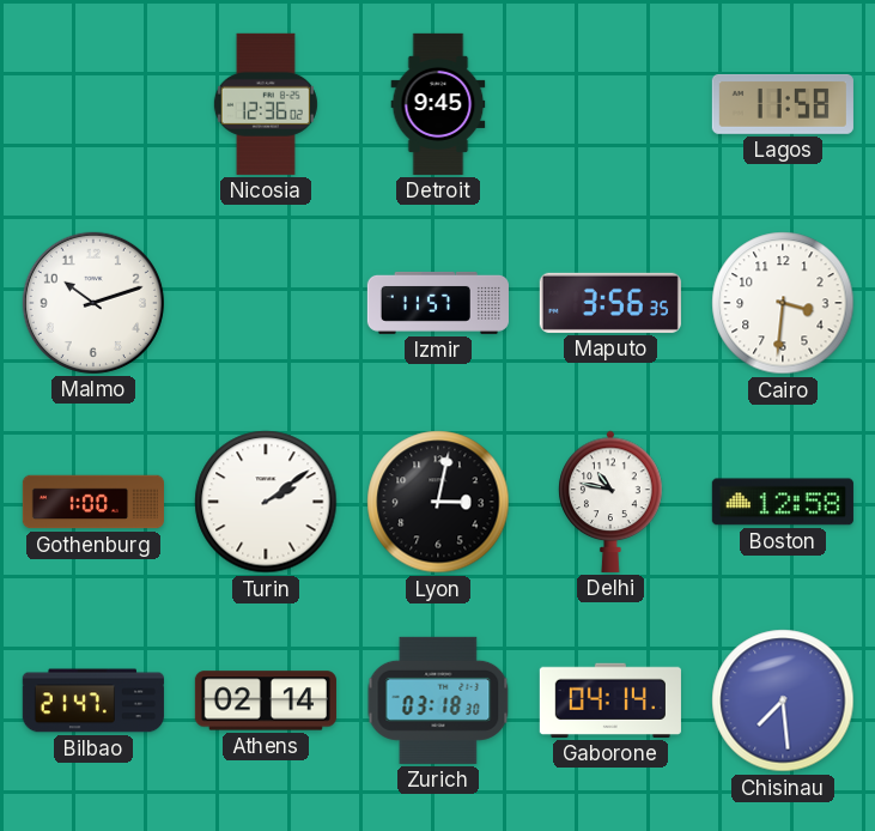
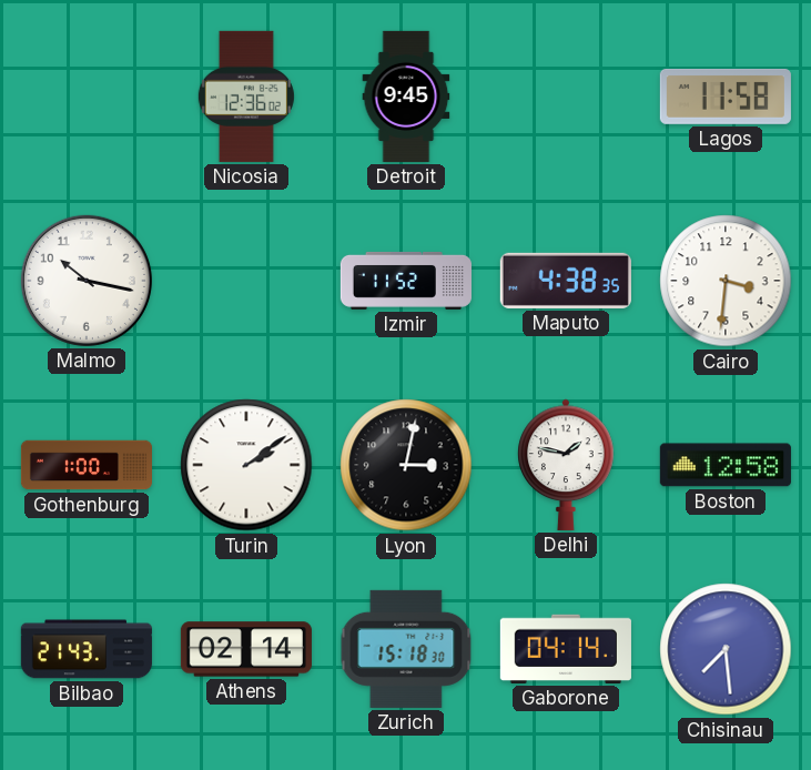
Malmo: 10:12 -> 10:17 (87, 281)
Izmir: 11:57 -> 11:52 (406, 281)
Maputo: 3:56 -> 4:38 (566, 281)
Delhi: 10:47 -> 1:47 (566, 465)
Bilbao: 21:47 -> 21:43 (87, 649)
Zurich: 03:18 -> 15:18 (406, 649)
